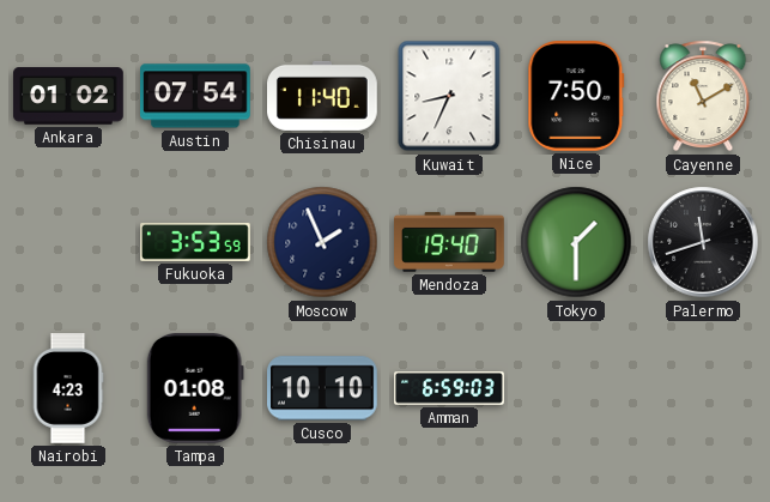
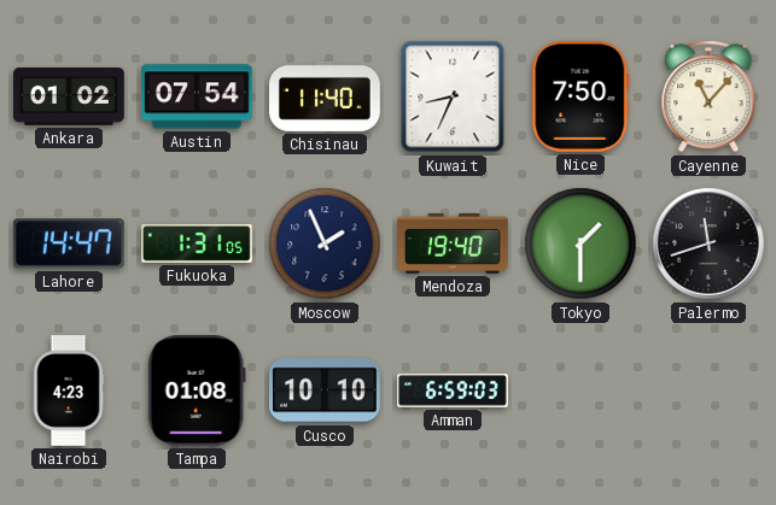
Cayenne: 11:10 -> 11:07 (708, 96)
Lahore: none -> 14:47 (69, 243)
Fukuoka: 3:53 -> 1:31 (197, 243)
